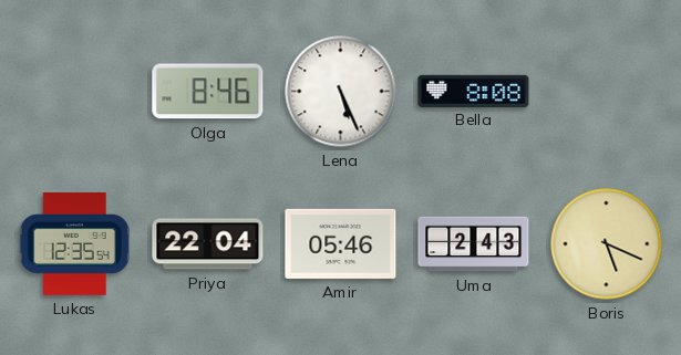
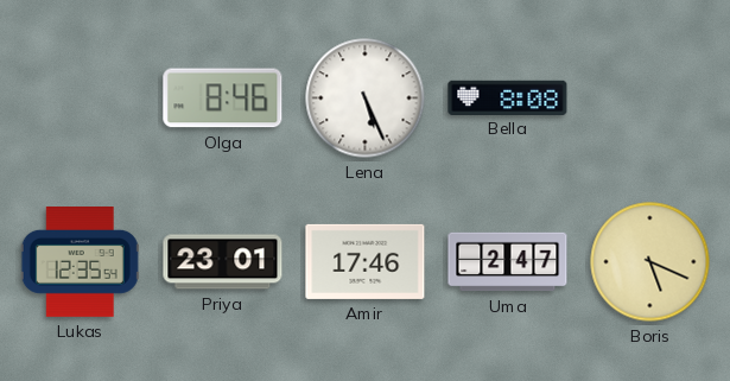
Priya: 22:04 -> 23:01 (223, 262)
Amir: 05:46 -> 17:46 (366, 261)
Uma: 2:43 -> 2:47 (508, 262)
